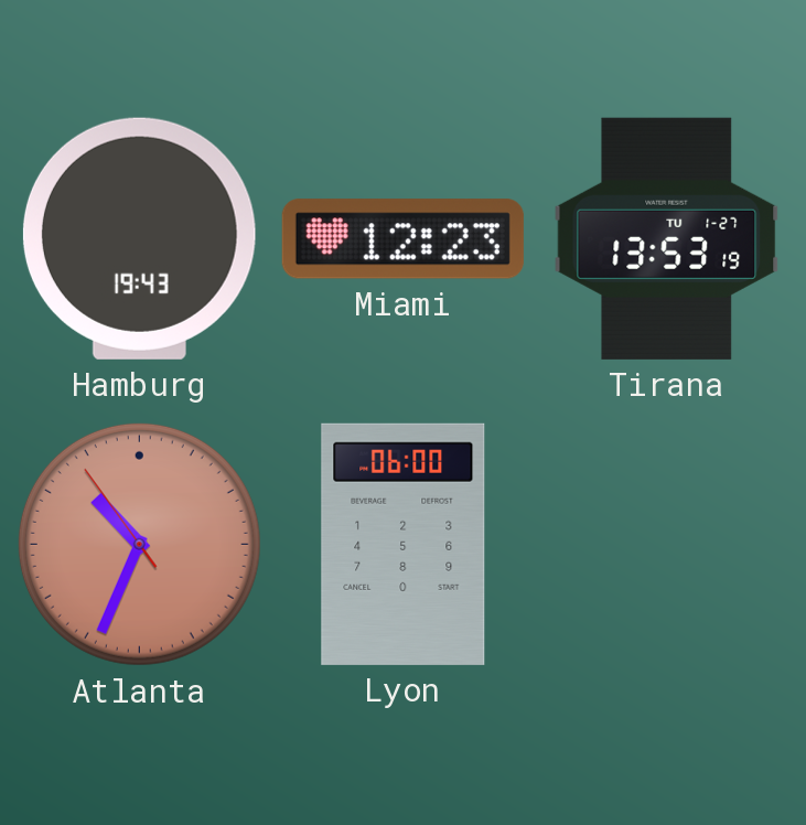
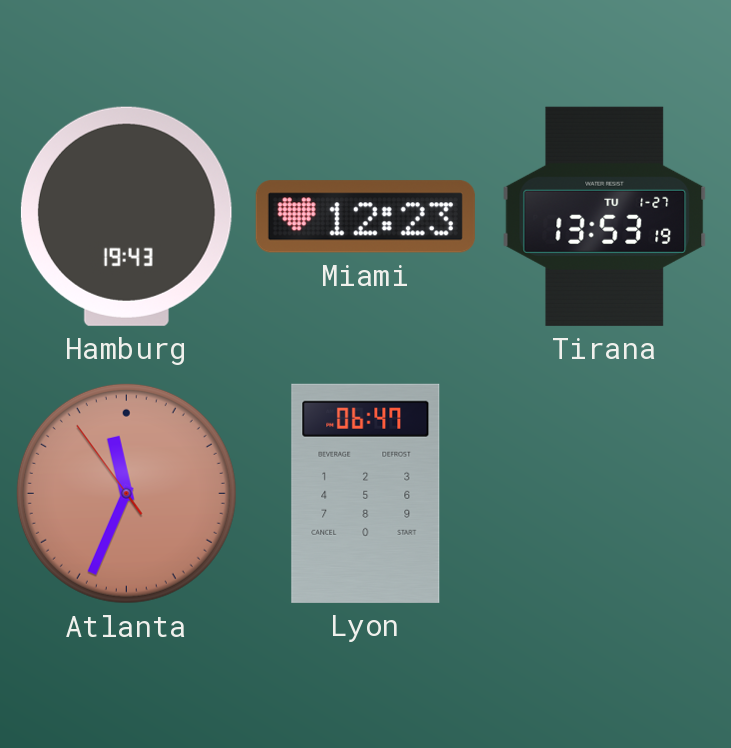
Atlanta: 10:33 -> 11:33 (126, 493)
Lyon: 06:00 -> 06:47 (366, 493)
